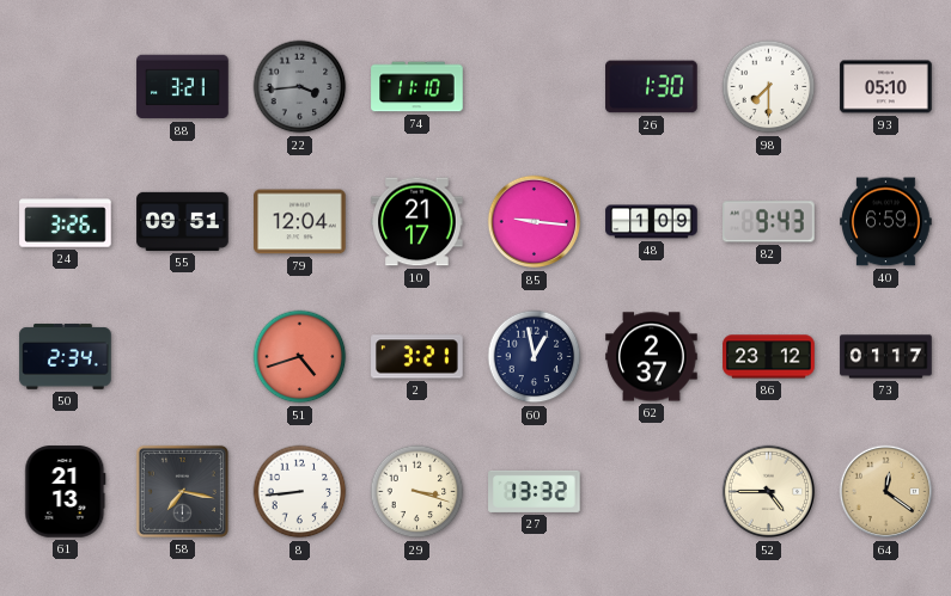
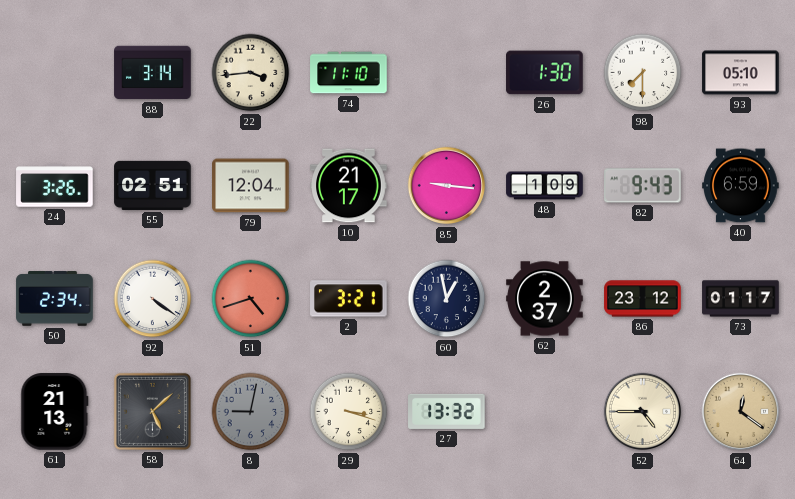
88: 3:21 -> 3:14 (153, 73)
22 dial: grey -> cream (251, 73)
55: 09:51 -> 02:51 (153, 185)
92: none -> 4:21 (153, 299)
58: 7:17 -> 5:08 (152, 411)
8: 8:44 -> 9:02 (251, 412)
8 dial: white -> grey (251, 412)
